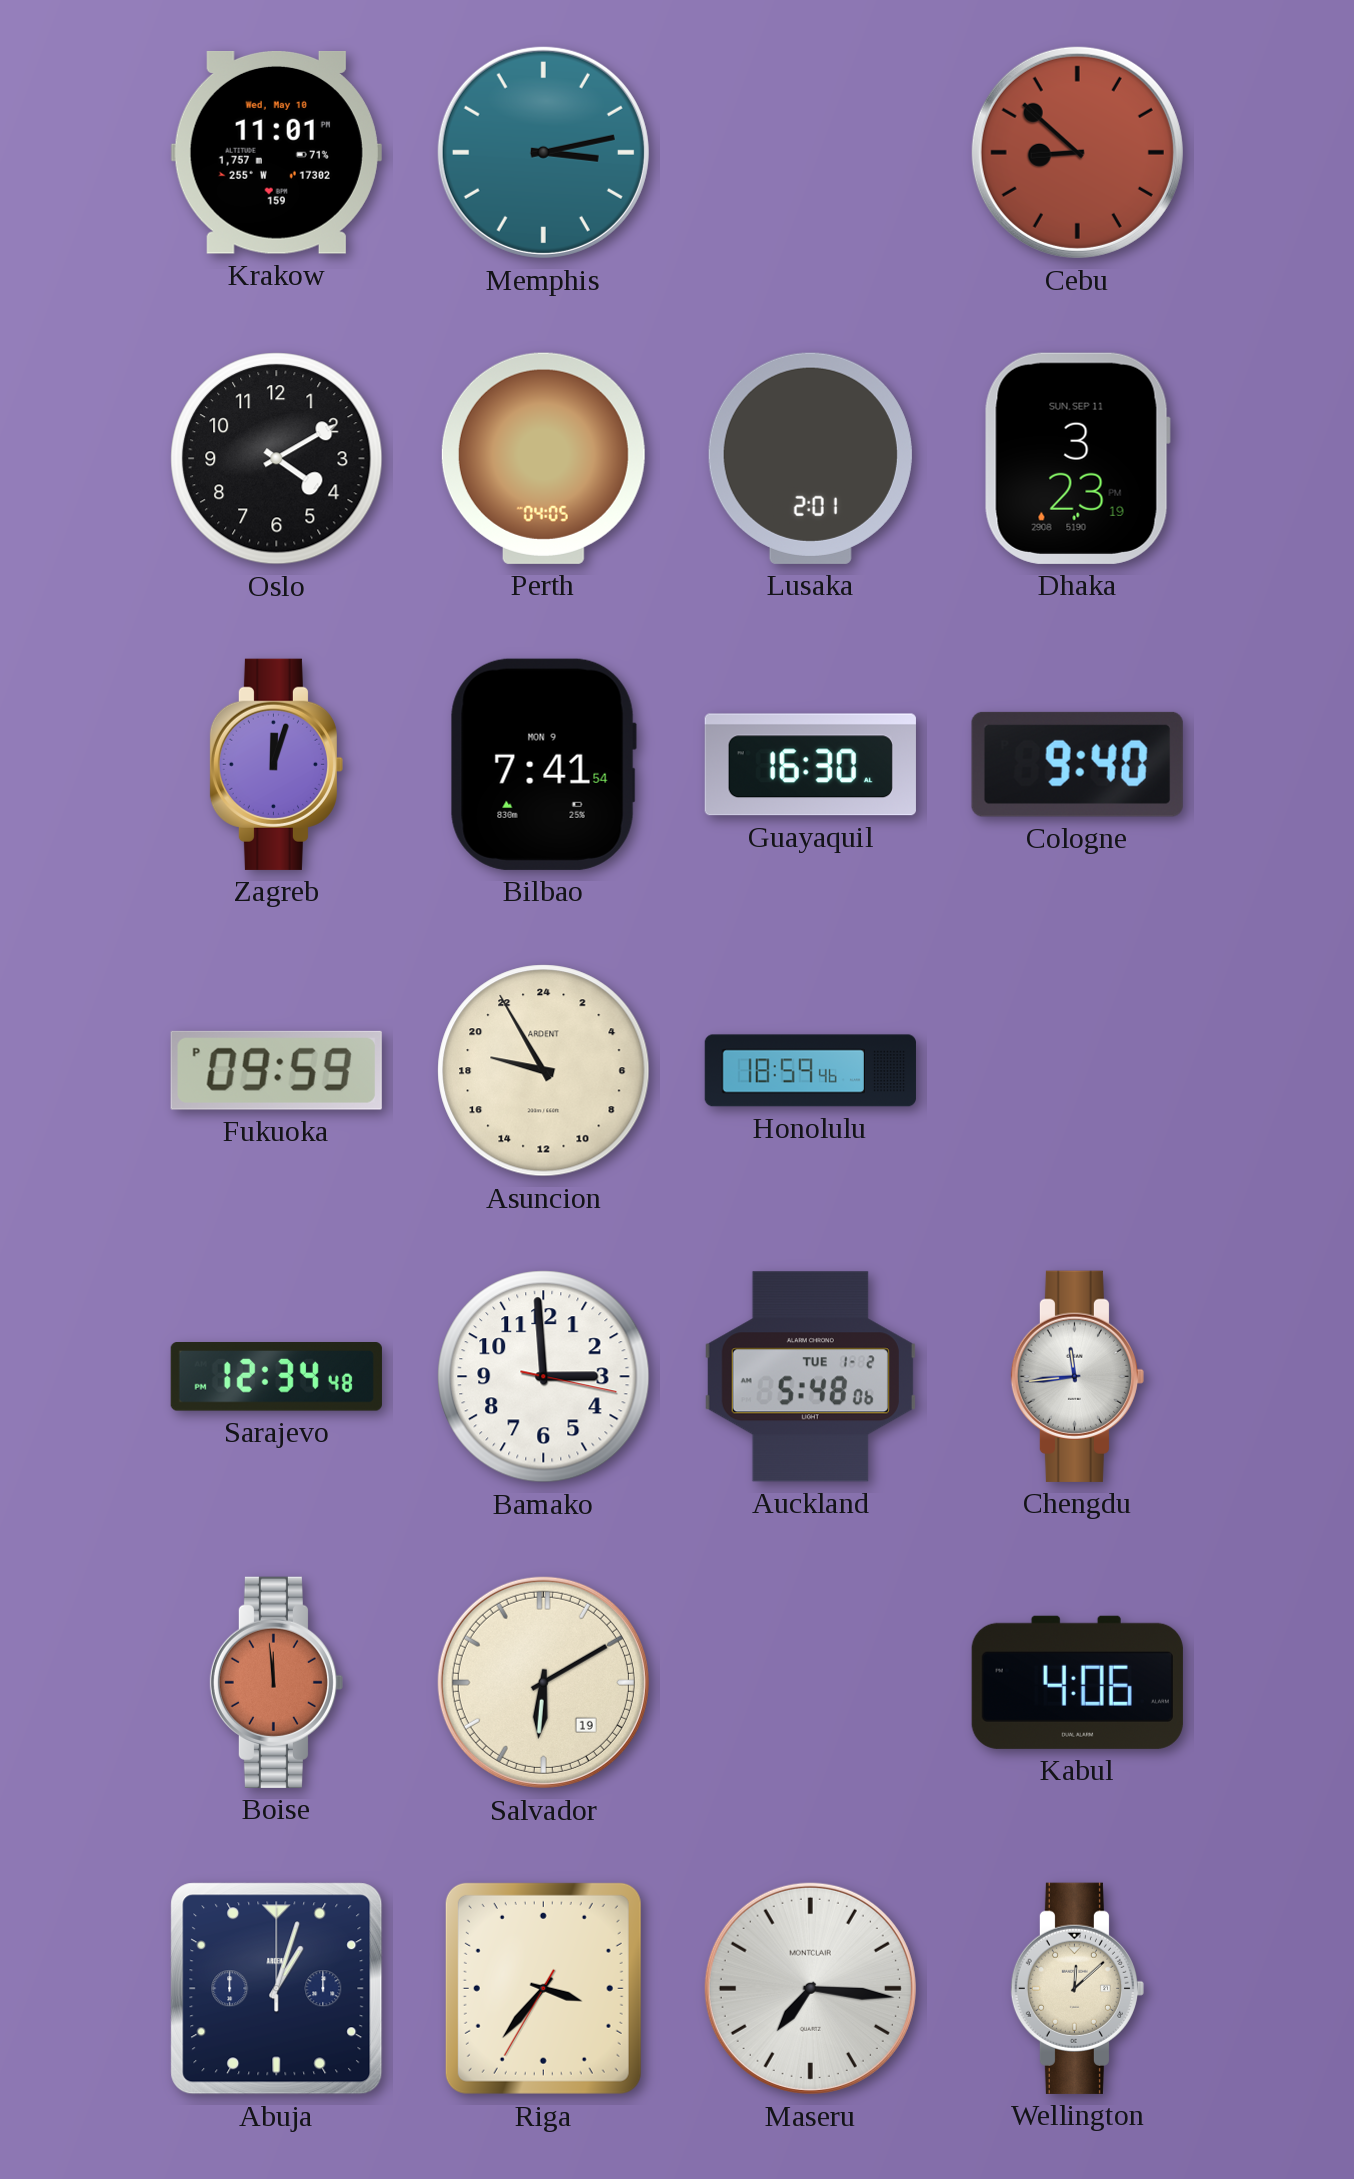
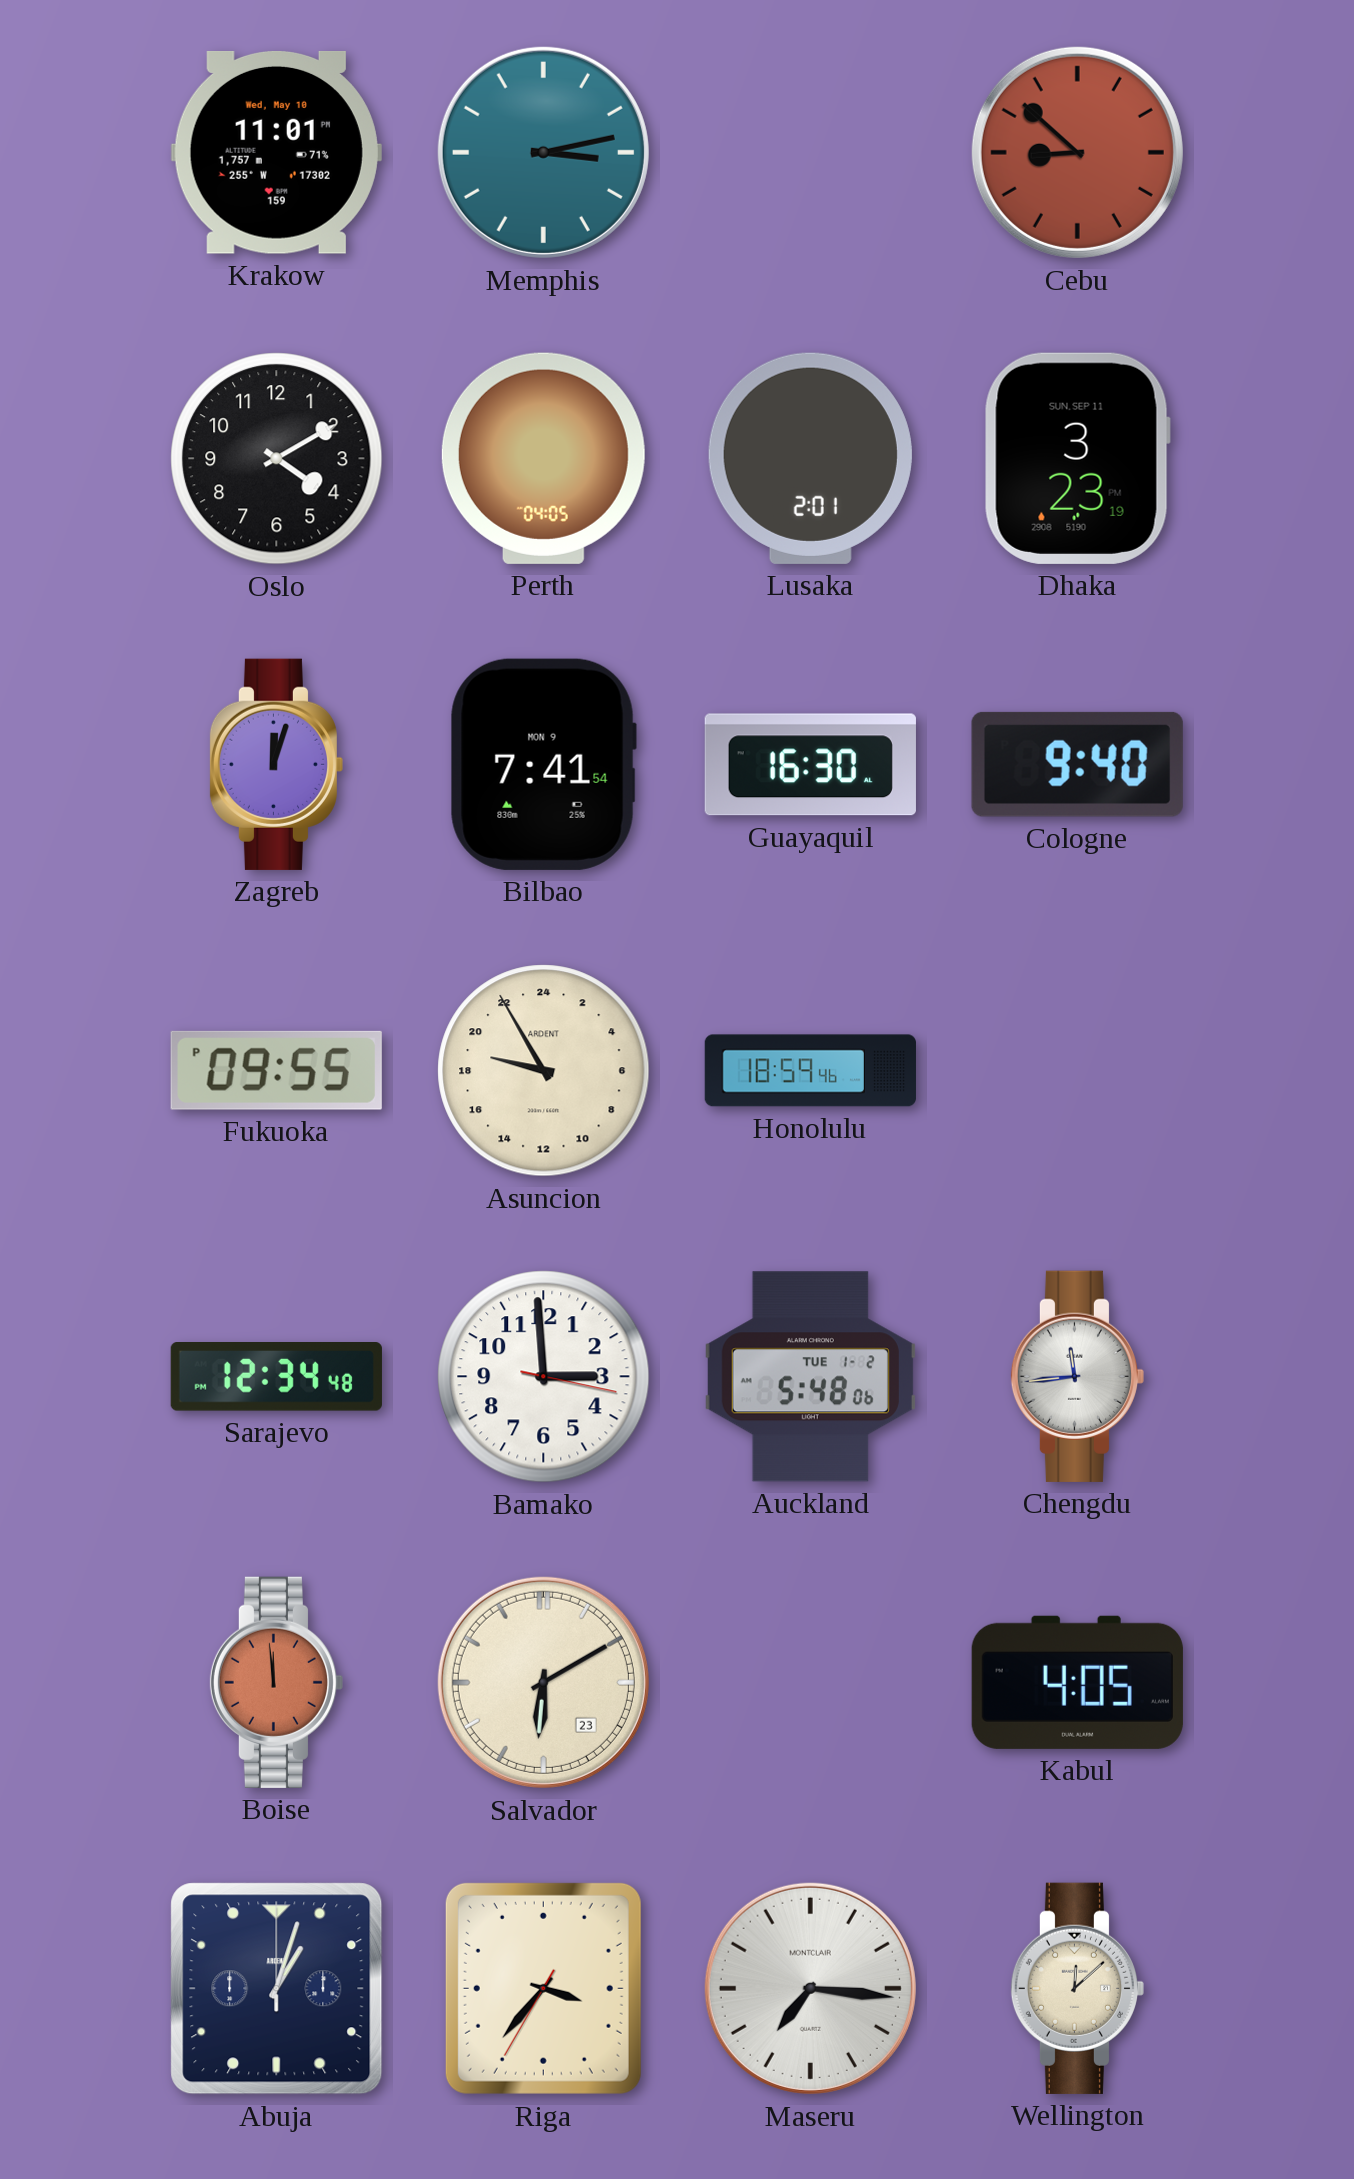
Fukuoka: 09:59 -> 09:55 (276, 1070)
Salvador date: 19 -> 23 (543, 1682)
Kabul: 4:06 -> 4:05 (1077, 1682)
